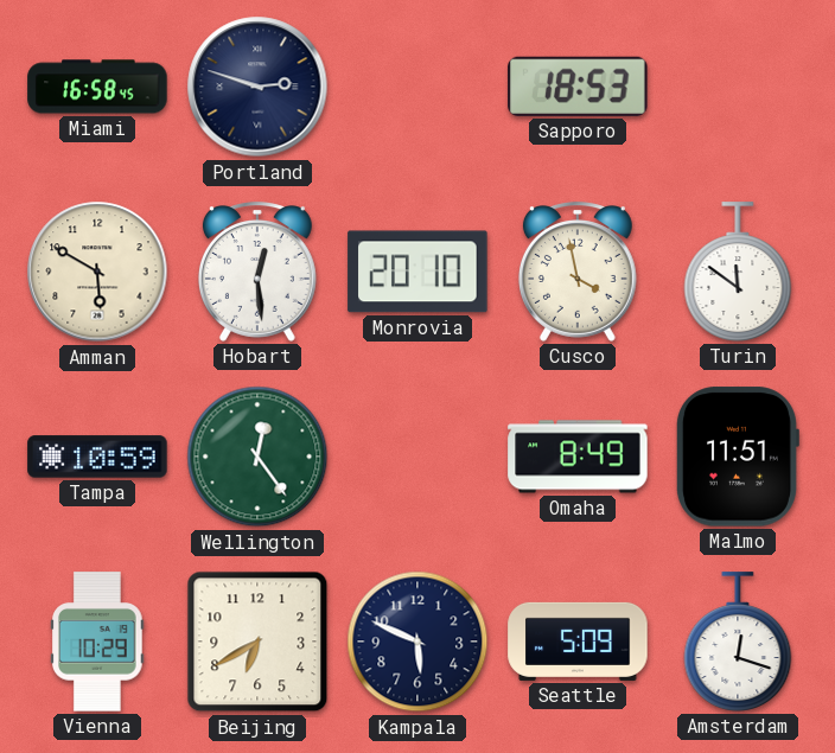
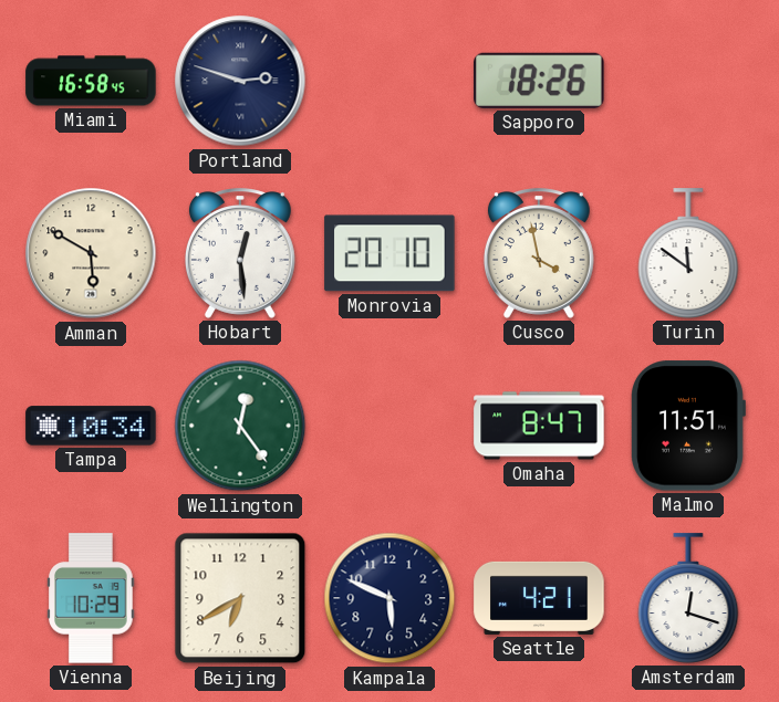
Sapporo: 18:53 -> 18:26 (539, 81)
Tampa: 10:59 -> 10:34 (91, 426)
Omaha: 8:49 -> 8:47 (539, 426)
Seattle: 5:09 -> 4:21 (539, 598)
